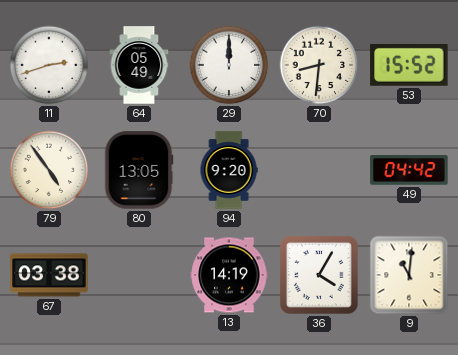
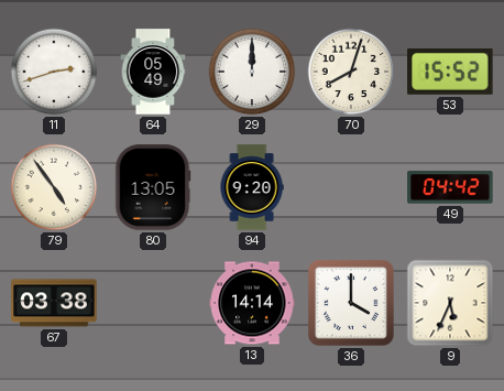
70: 8:31 -> 8:03 (351, 72)
13: 14:19 -> 14:14 (252, 303)
36: 4:05 -> 4:00 (351, 303)
9: 11:01 -> 5:34 (450, 303)
